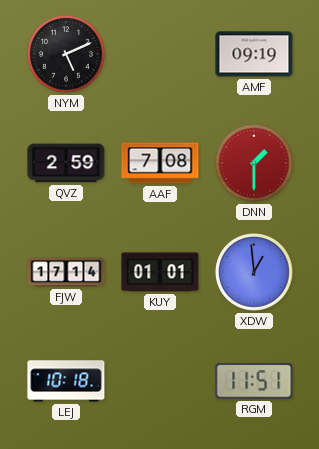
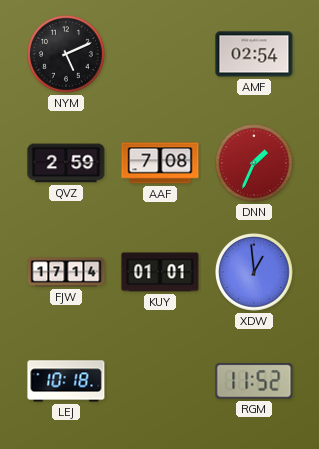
AMF: 09:19 -> 02:54 (254, 54)
DNN: 1:30 -> 1:34 (255, 164)
RGM: 11:51 -> 11:52 (254, 381)
